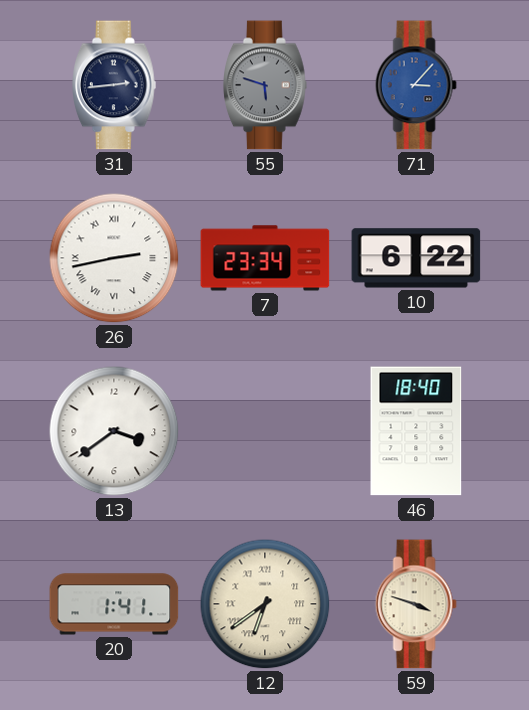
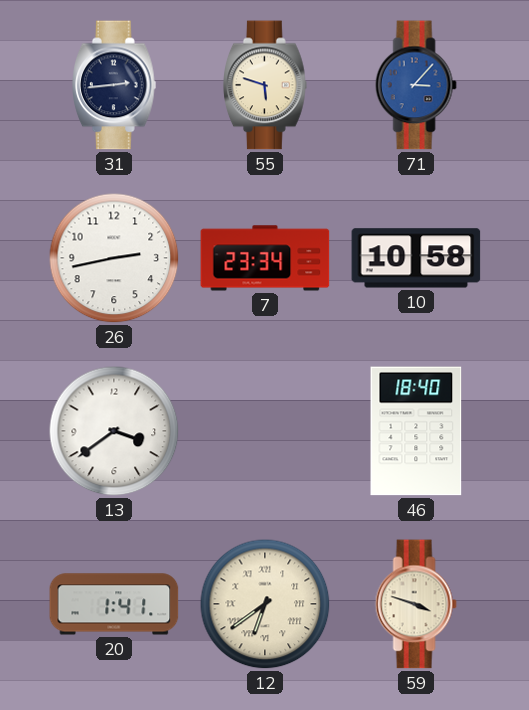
55 dial: grey -> cream (265, 85)
26 numerals: Roman -> Arabic (114, 258)
10: 6:22 -> 10:58 (416, 258)
